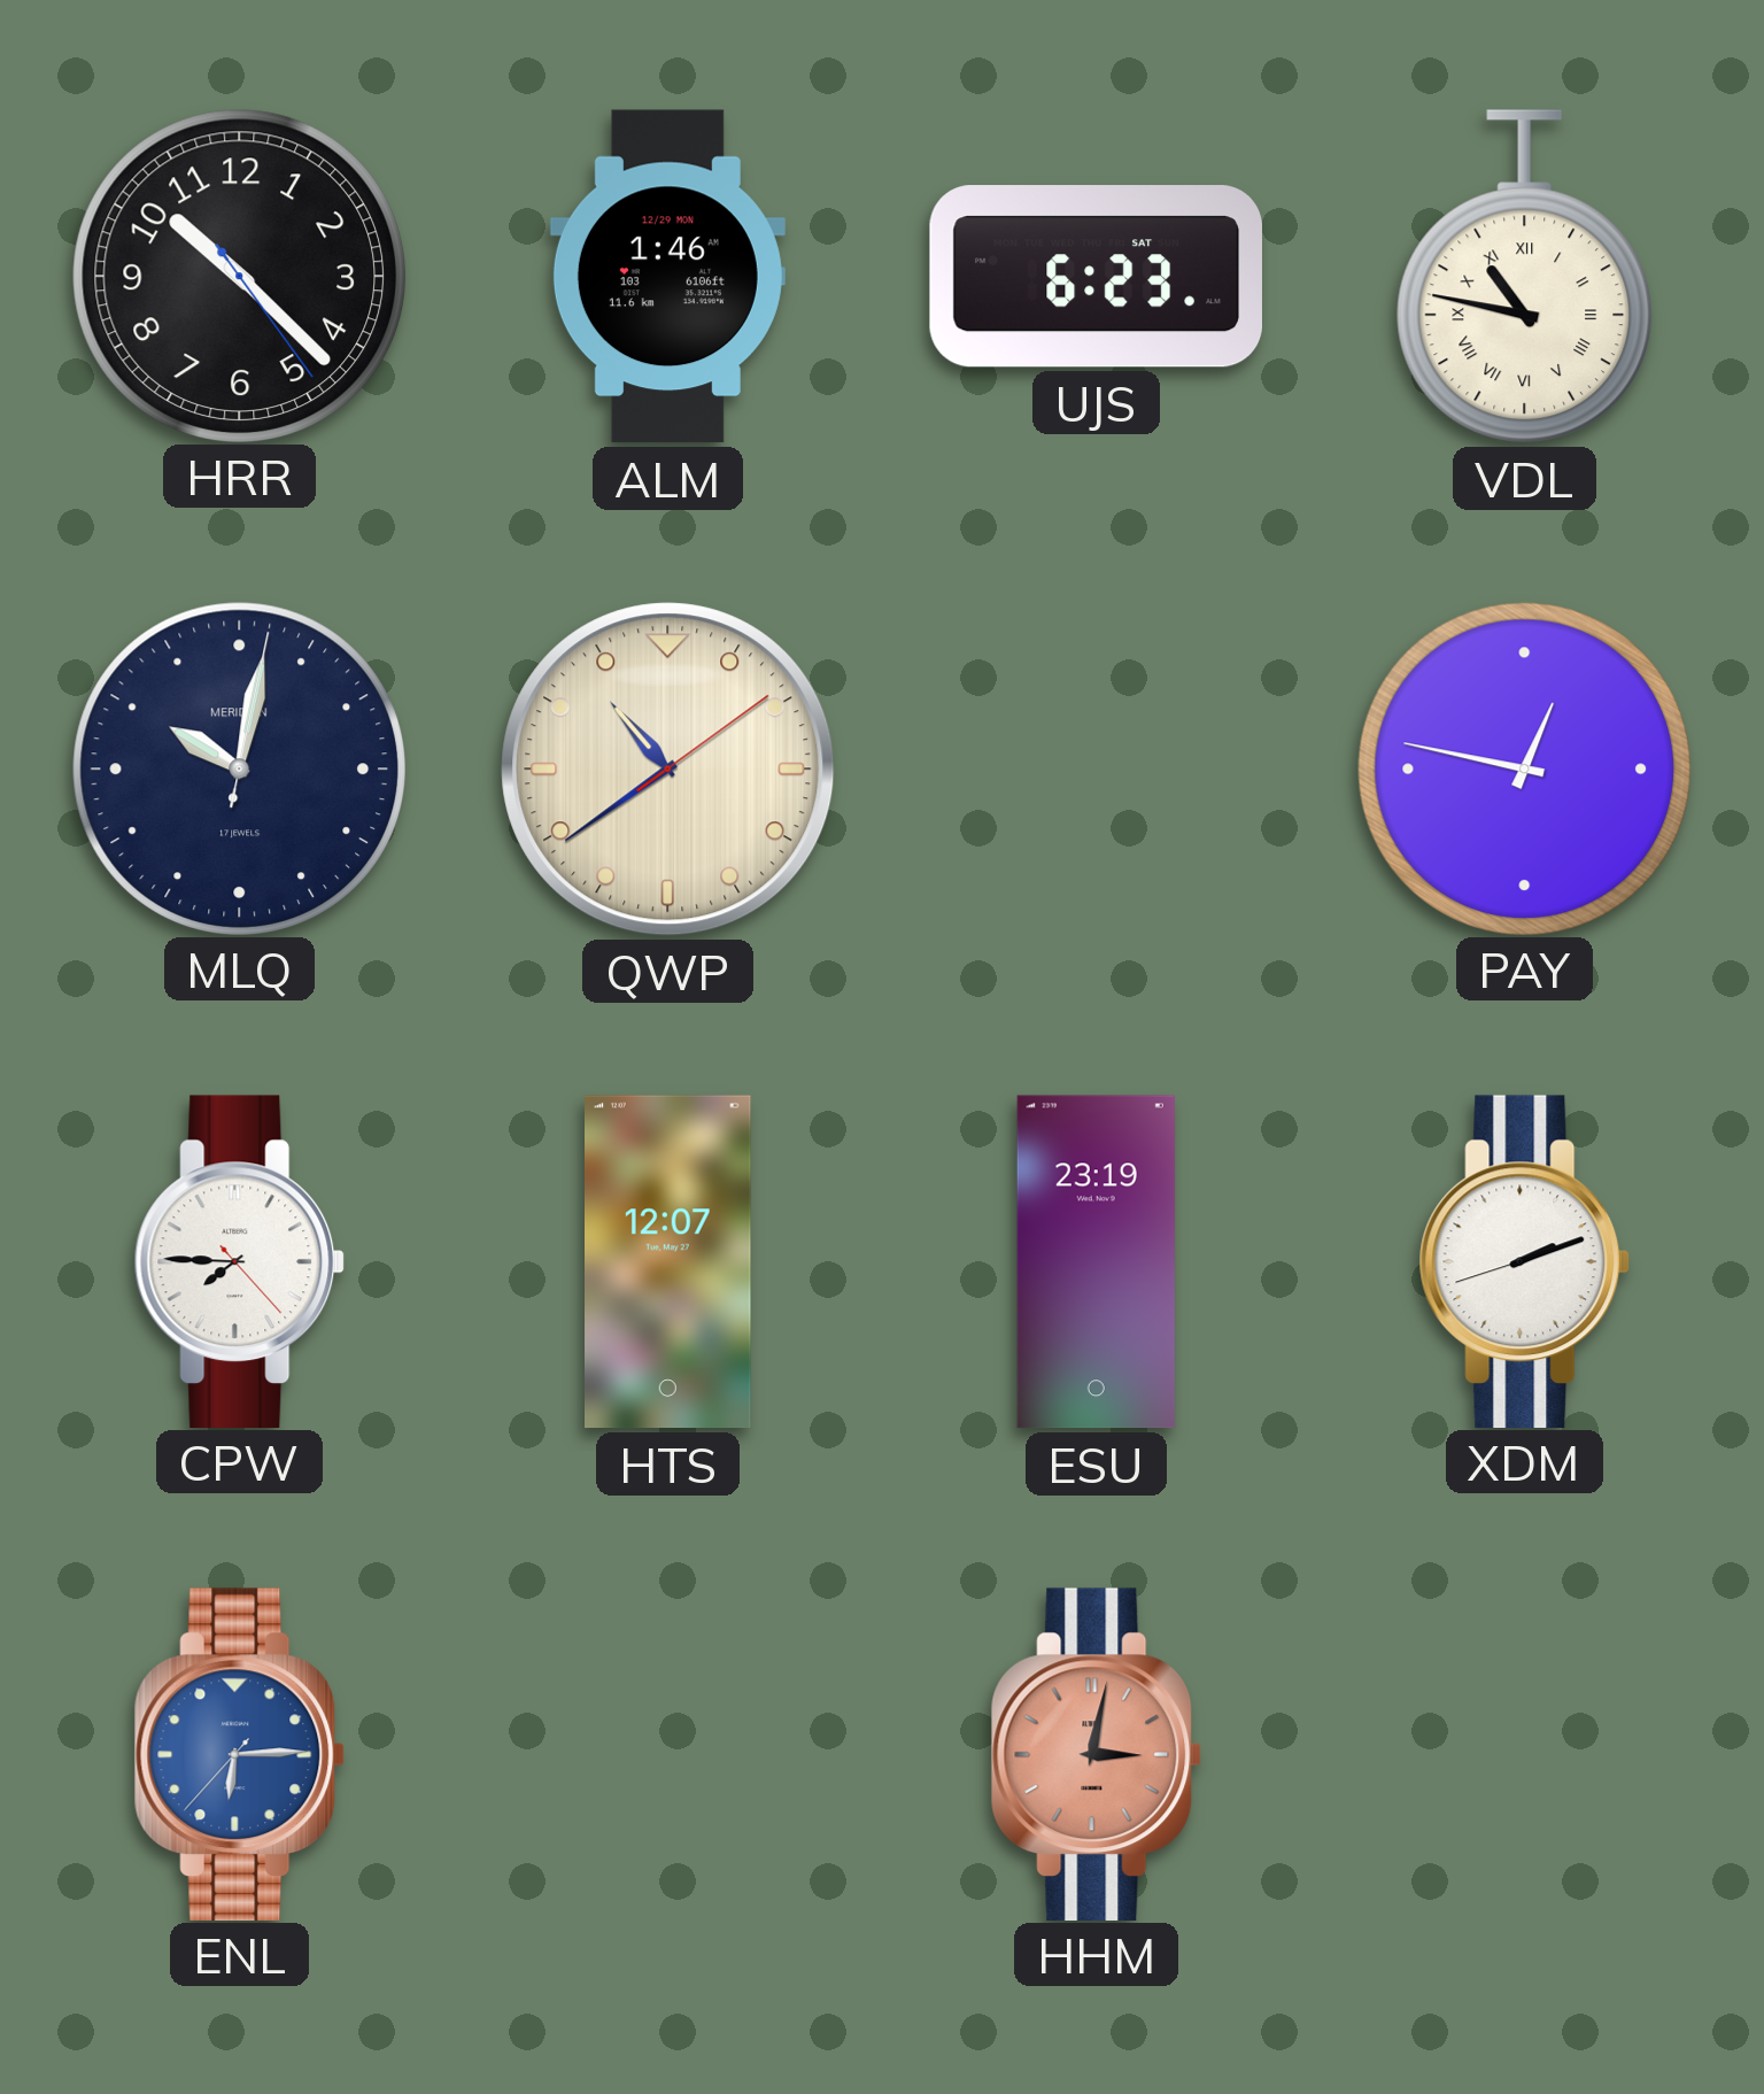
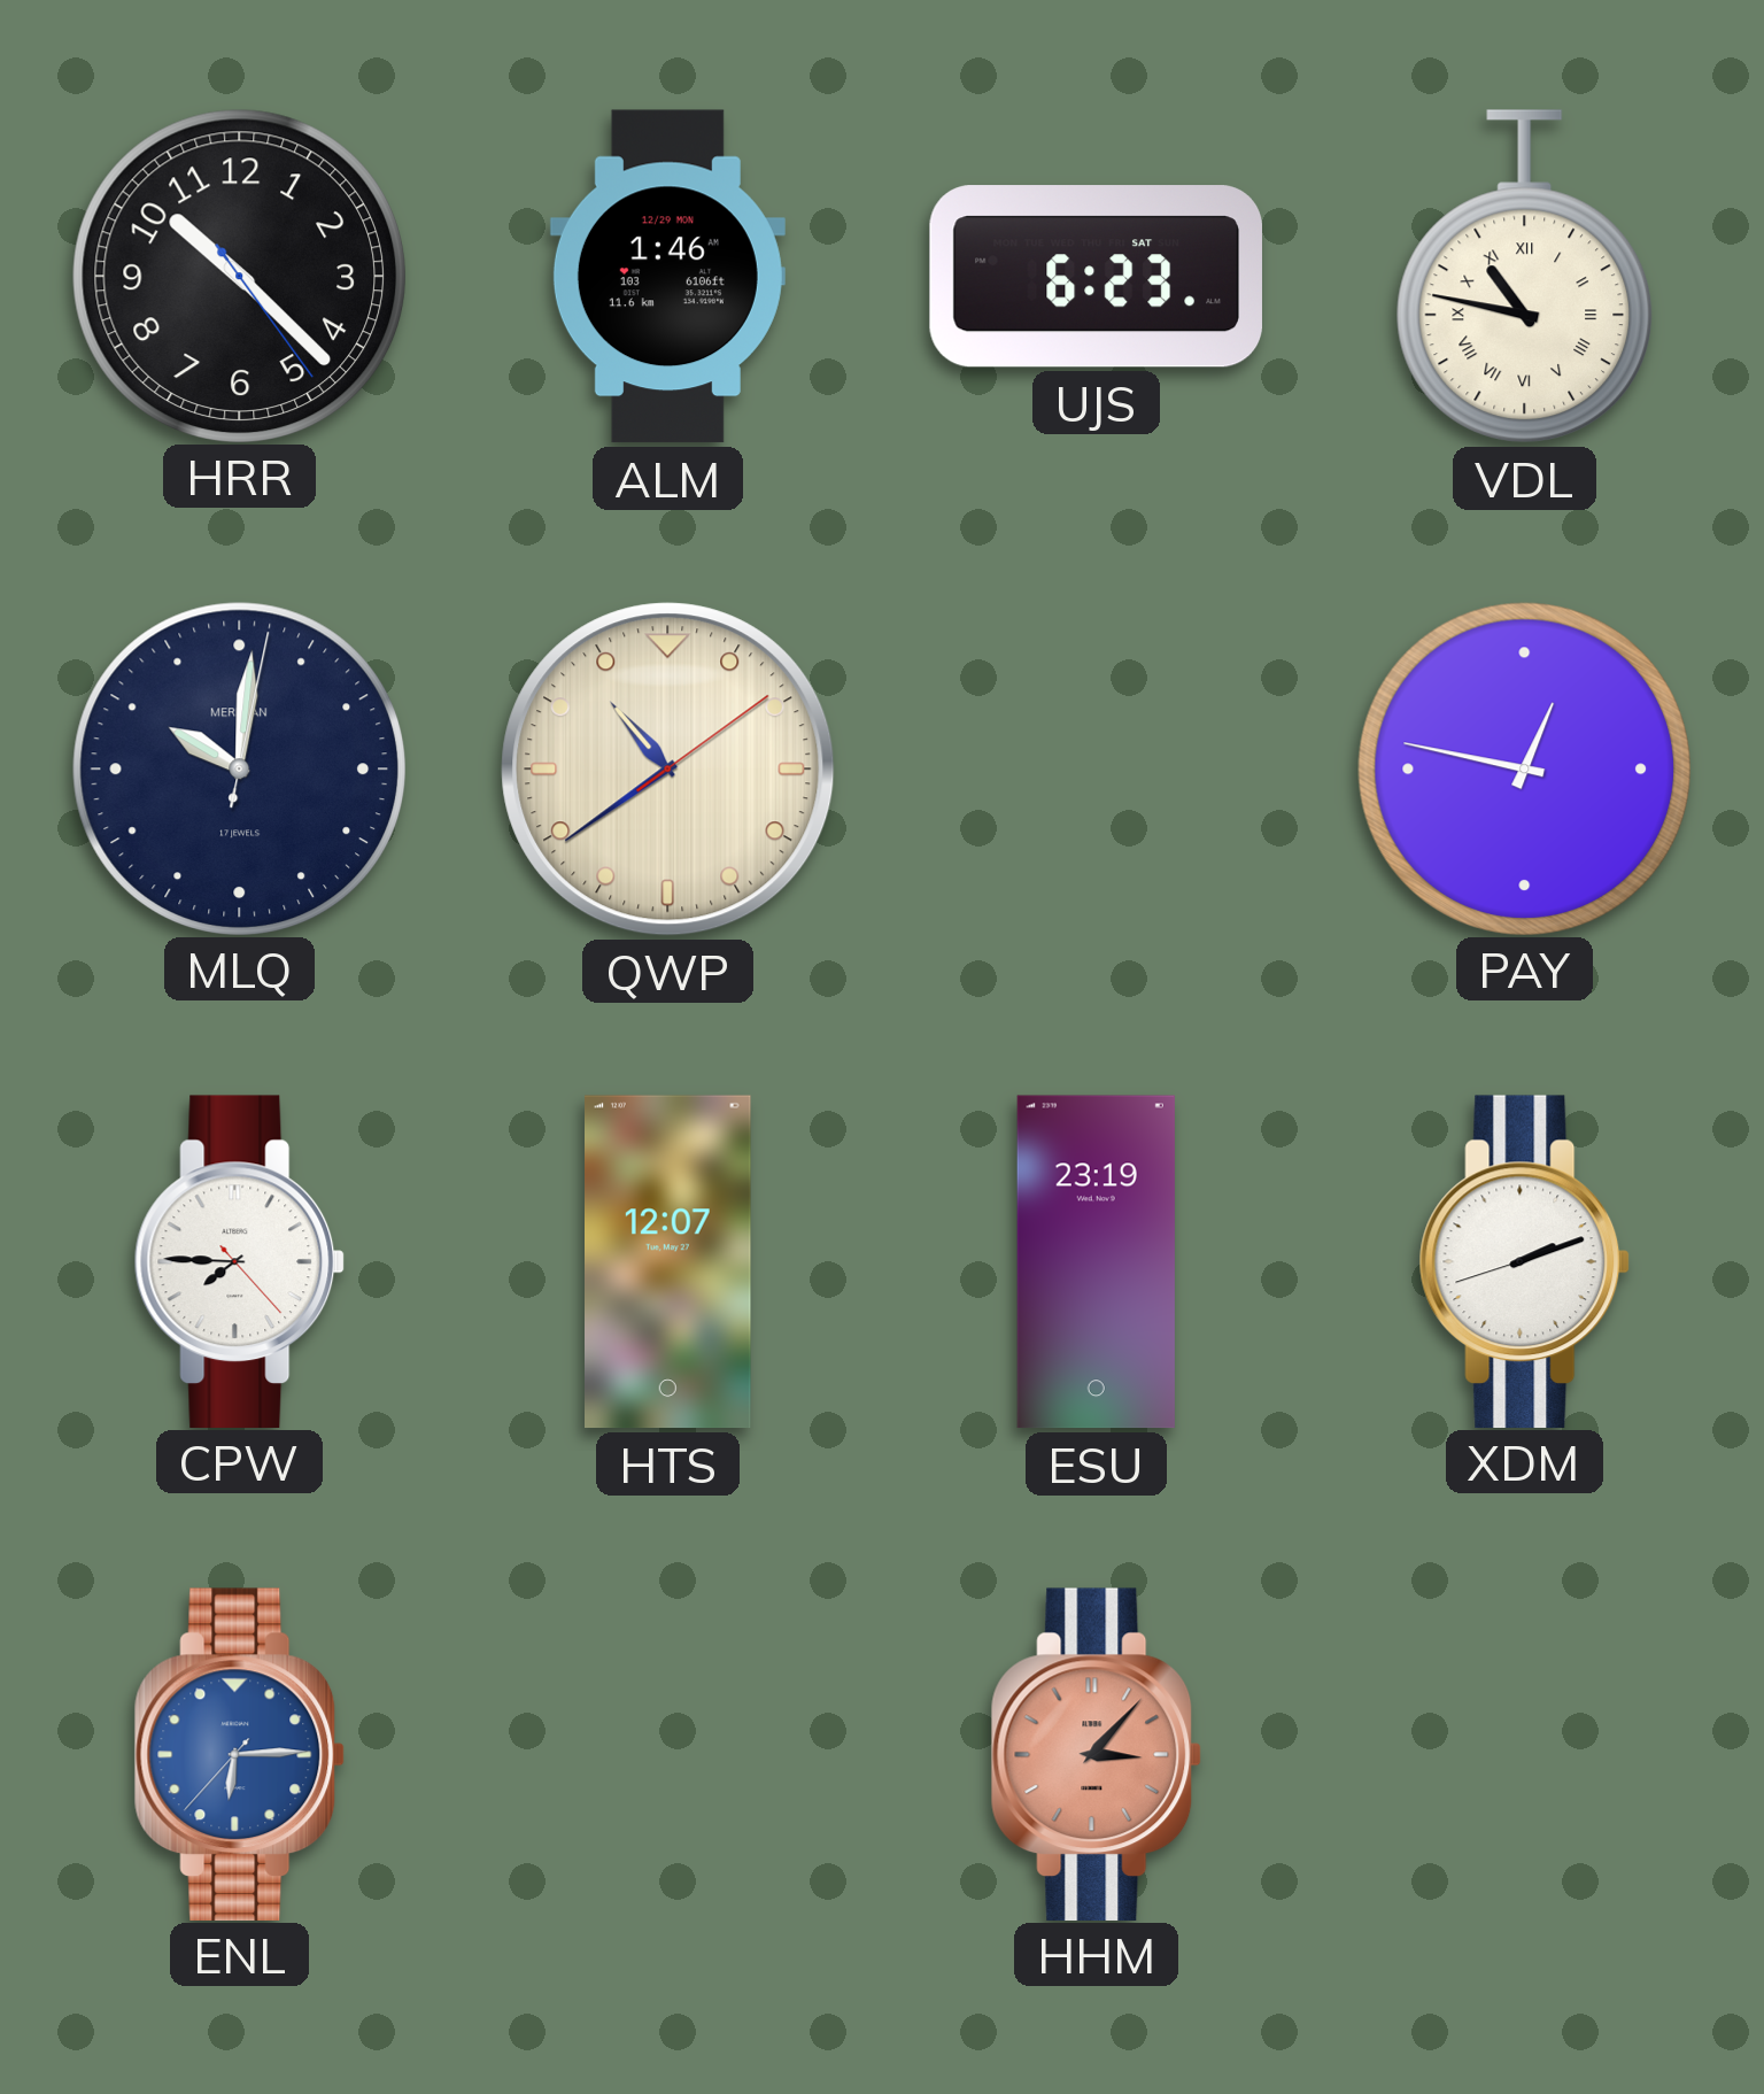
MLQ: 10:02 -> 10:01 (239, 768)
HHM: 3:02 -> 3:07 (1097, 1754)
